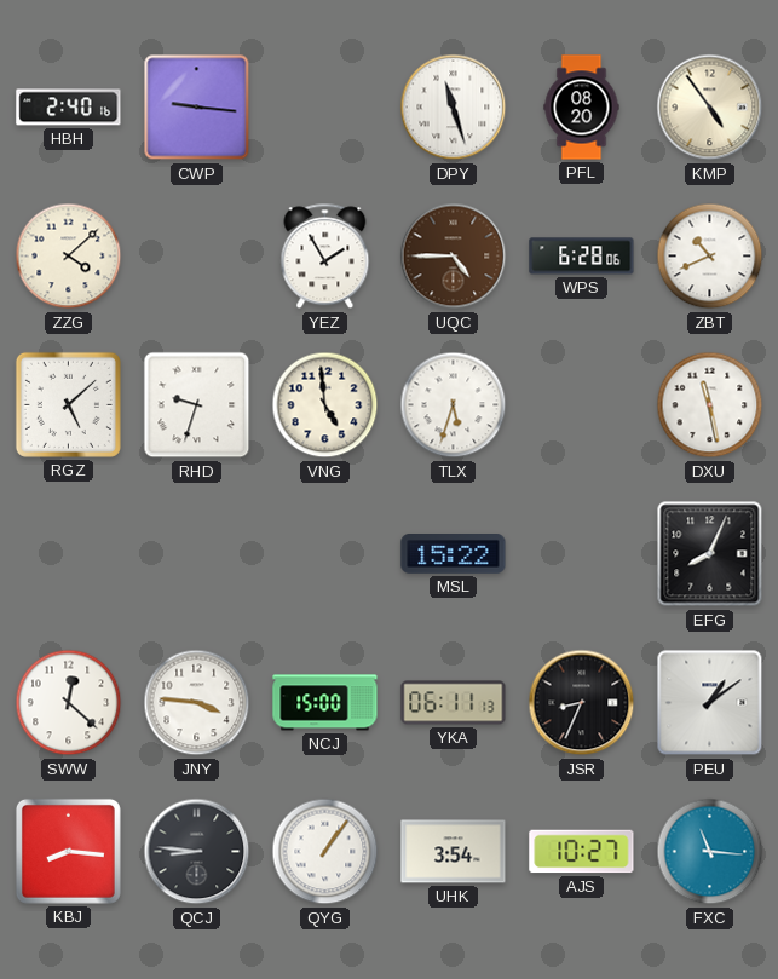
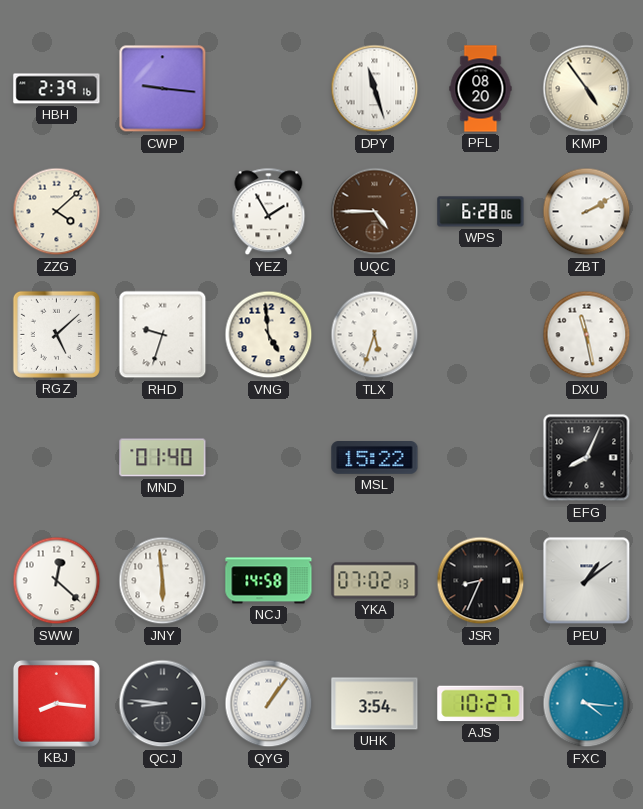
HBH: 2:40 -> 2:39 (57, 89)
ZBT: 10:41 -> 2:10 (587, 212)
MND: none -> 01:40 (163, 458)
JNY: 3:46 -> 5:59 (163, 581)
NCJ: 15:00 -> 14:58 (269, 581)
YKA: 06:11 -> 07:02 (375, 581)
FXC: 11:16 -> 4:16 (587, 704)
